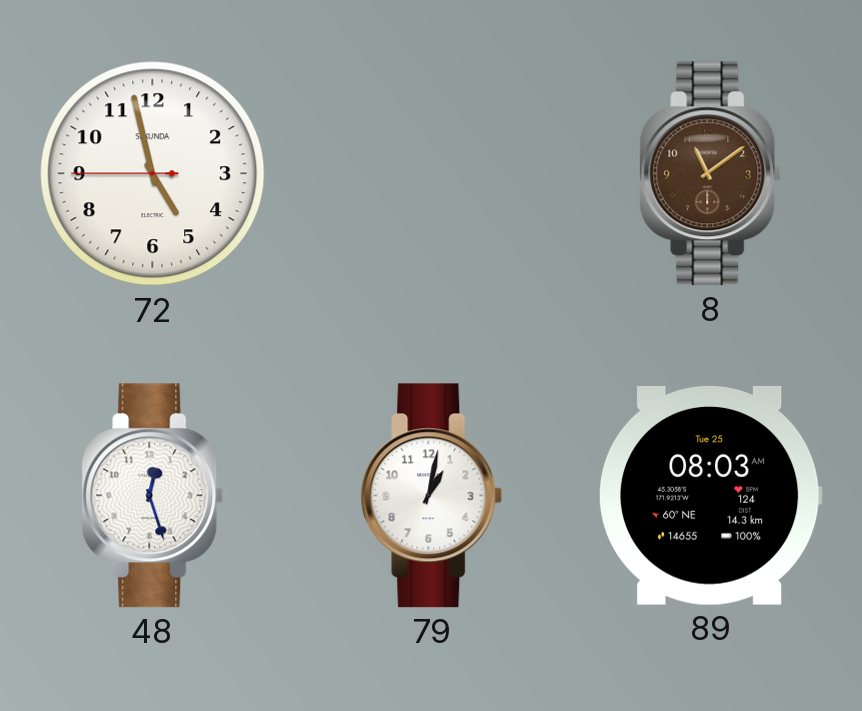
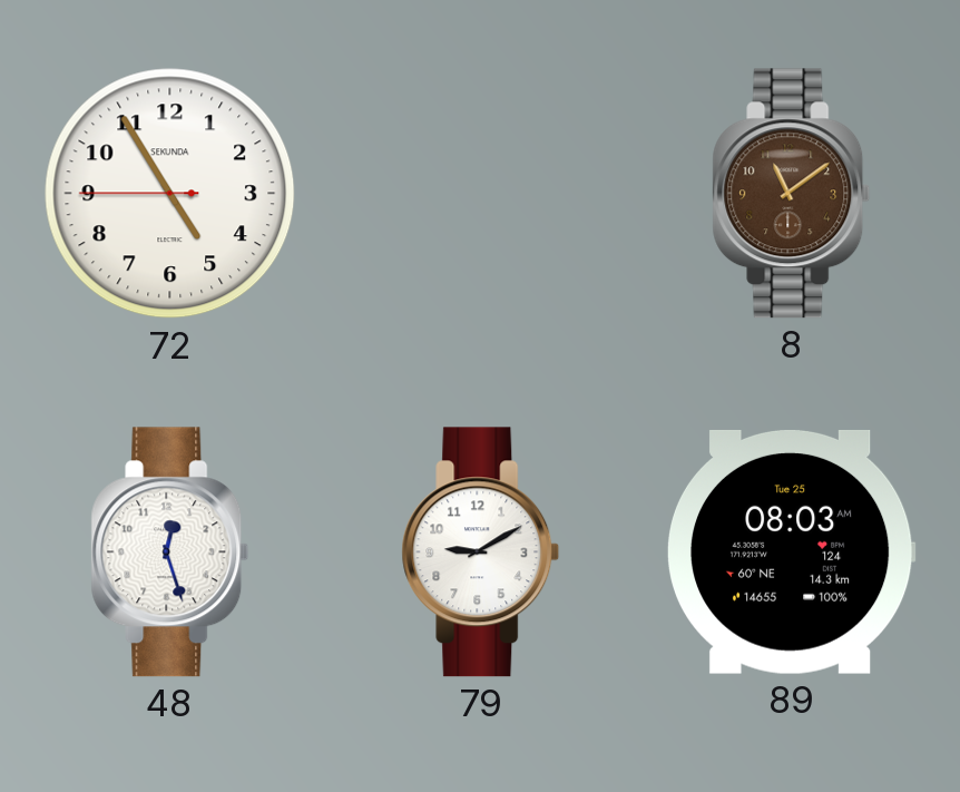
72: 4:57 -> 4:54 (170, 194)
79: 1:02 -> 9:10 (481, 553)
